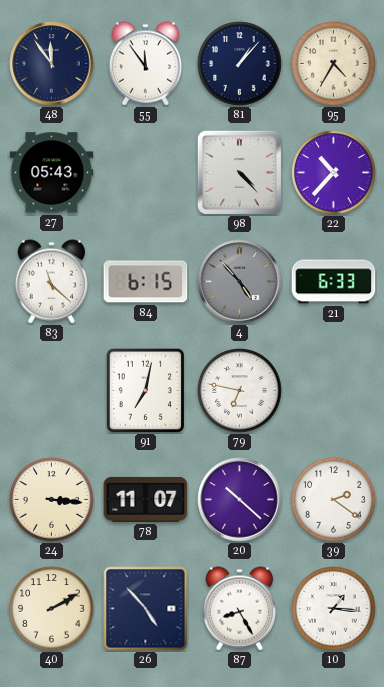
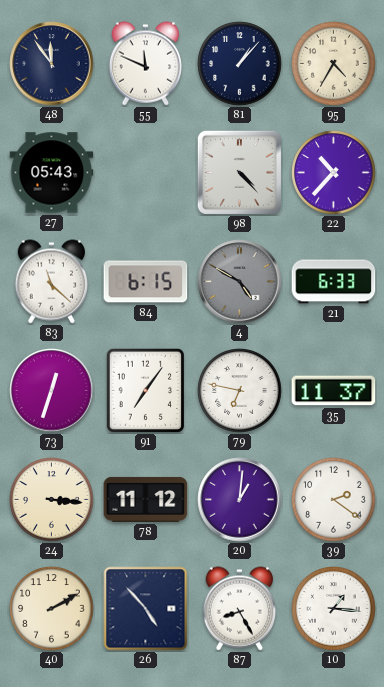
55: 11:54 -> 11:49 (145, 64)
4: 4:53 -> 4:50 (240, 282)
73: none -> 12:33 (52, 391)
91: 7:02 -> 7:06 (145, 390)
35: none -> 11:37 (334, 391)
78: 11:07 -> 11:12 (146, 499)
20: 10:22 -> 1:01 (240, 500)
